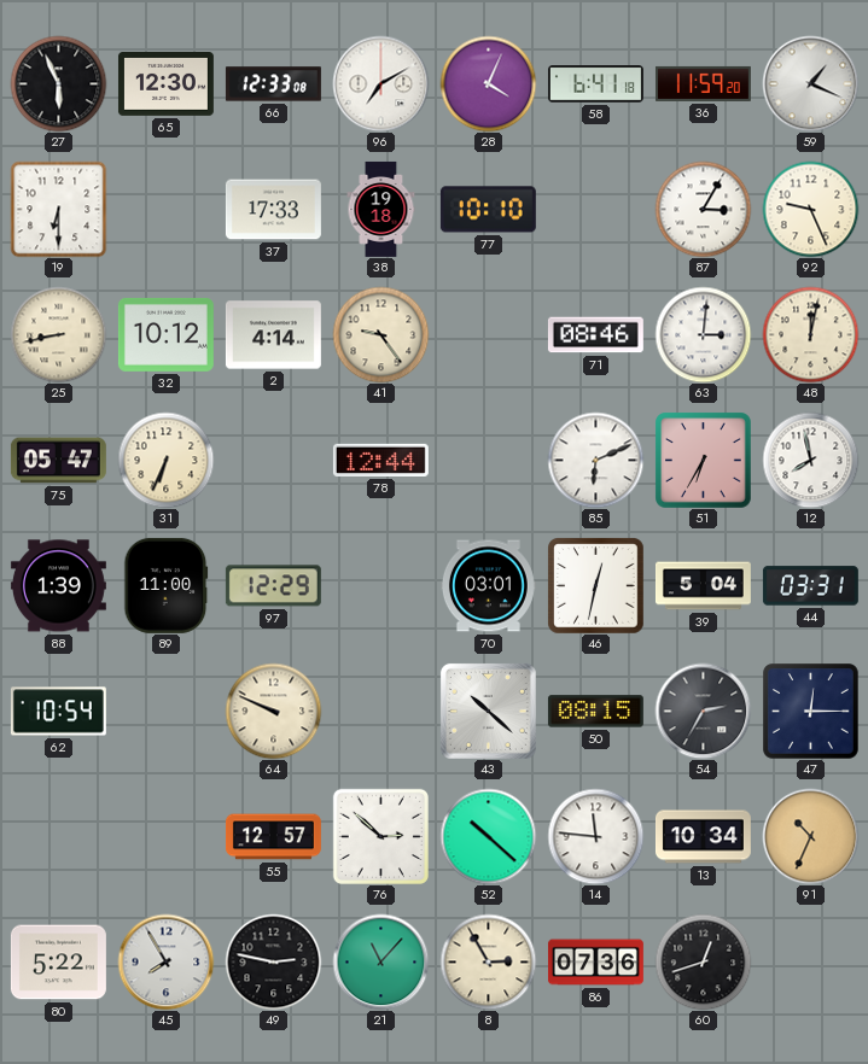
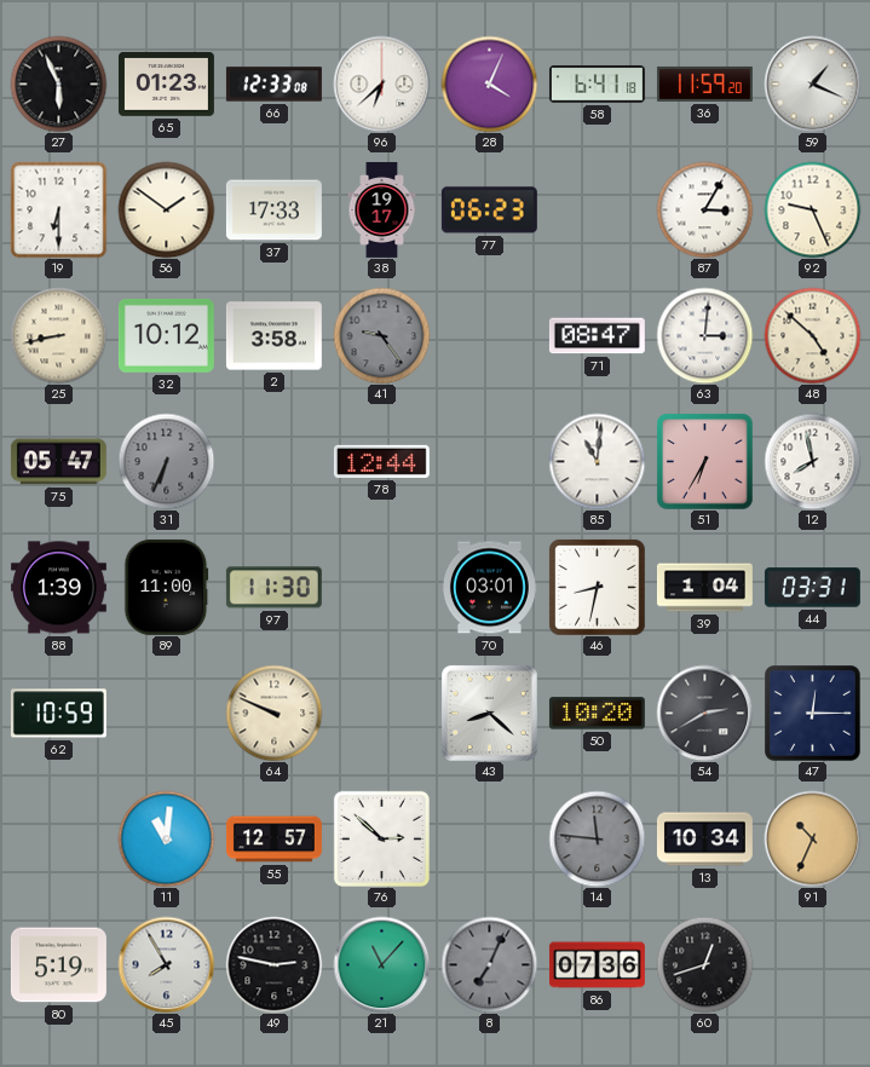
65: 12:30 -> 01:23 (166, 85)
96: 7:10 -> 6:38 (381, 83)
56: none -> 1:51 (166, 209)
38: 19:18 -> 19:17 (382, 209)
77: 10:10 -> 06:23 (489, 210)
2: 4:14 -> 3:58 (273, 336)
41 dial: cream -> grey (381, 335)
71: 08:46 -> 08:47 (597, 336)
48: 12:02 -> 4:52 (812, 335)
31 dial: cream -> grey (166, 461)
85: 6:11 -> 11:01 (597, 461)
97: 12:29 -> 11:30 (273, 588)
46: 12:32 -> 8:32 (597, 587)
39: 5:04 -> 1:04 (704, 588)
62: 10:54 -> 10:59 (58, 714)
43: 10:22 -> 8:22 (489, 713)
50: 08:15 -> 10:20 (597, 714)
54: 2:35 -> 2:40 (704, 713)
11: none -> 11:01 (166, 838)
52: 10:22 -> none (488, 836)
14 dial: white -> grey (597, 838)
80: 5:22 -> 5:19 (58, 965)
8: 2:55 -> 7:04 (489, 964)
8 dial: cream -> grey (489, 964)
